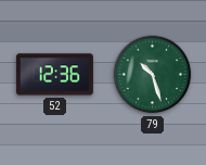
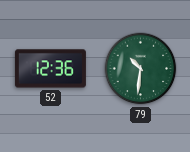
79: 10:27 -> 10:31 (141, 69)
